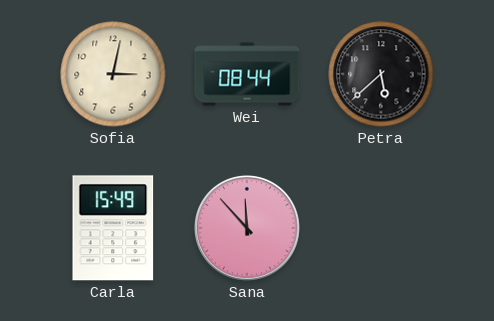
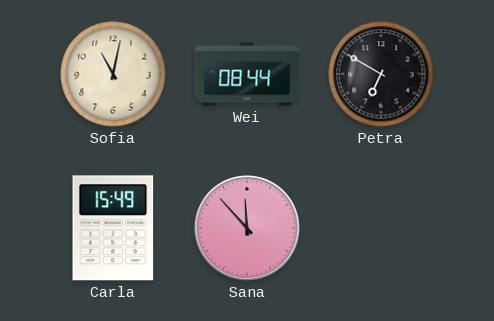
Sofia: 3:02 -> 11:02 (113, 74)
Petra: 5:38 -> 6:50 (381, 74)
